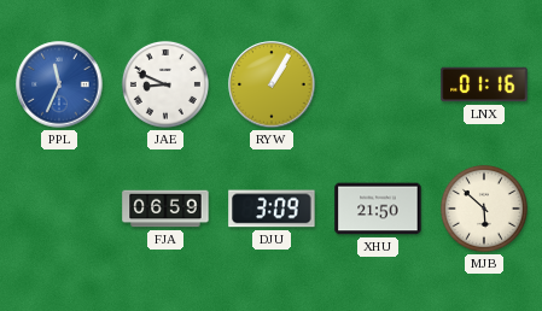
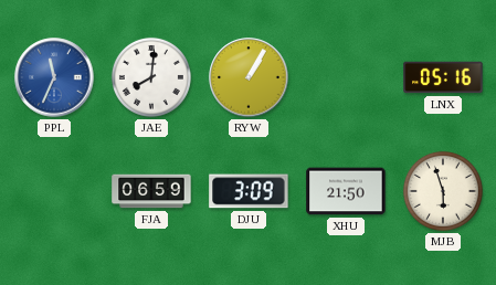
JAE: 8:49 -> 8:01 (151, 77)
LNX: 01:16 -> 05:16 (443, 77)
MJB: 5:52 -> 5:57 (443, 191)
